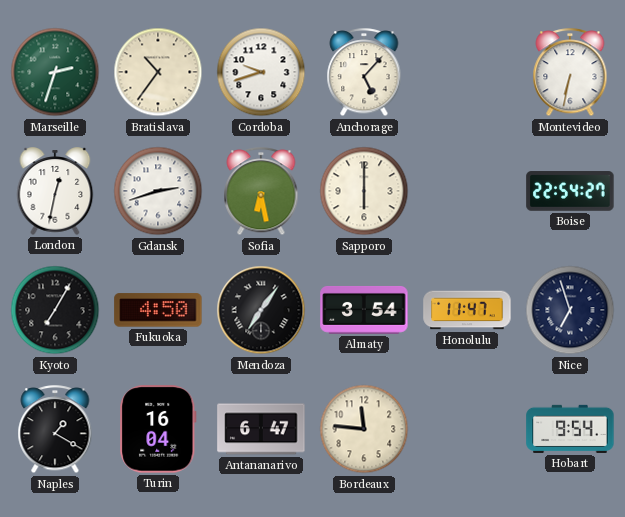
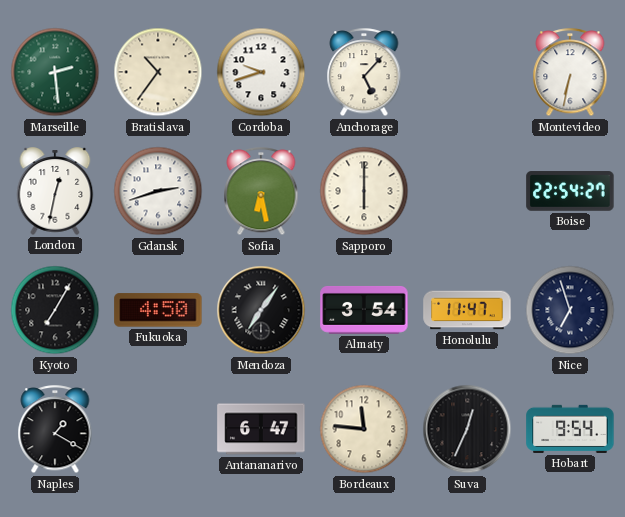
Marseille: 2:33 -> 2:29 (55, 72)
Turin: 16:04 -> none (158, 429)
Suva: none -> 12:34 (467, 429)
